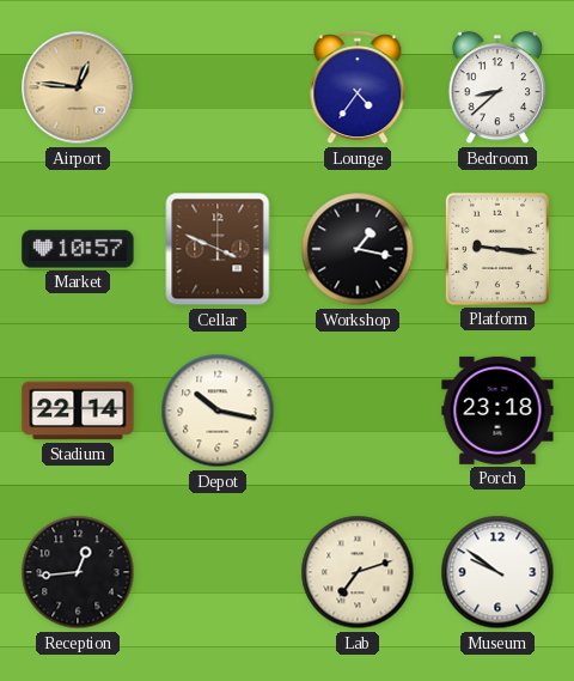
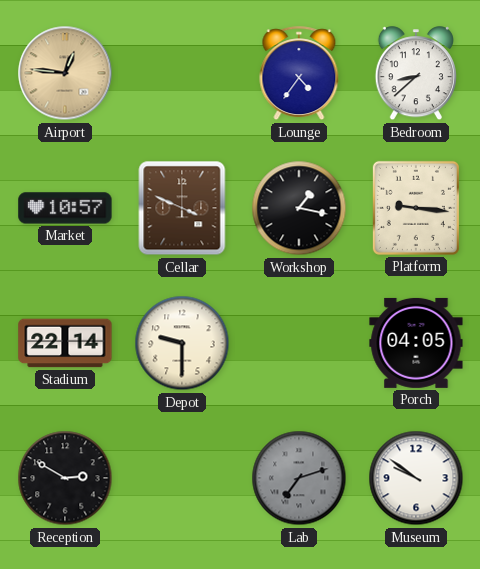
Depot: 10:17 -> 9:30 (182, 343)
Porch: 23:18 -> 04:05 (416, 343)
Reception: 12:44 -> 2:50 (65, 478)
Lab dial: cream -> grey (299, 478)
